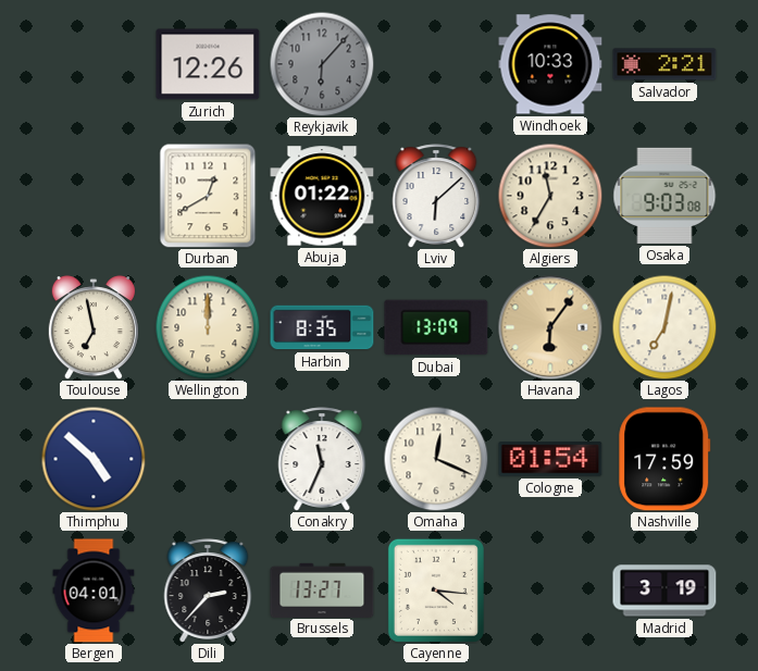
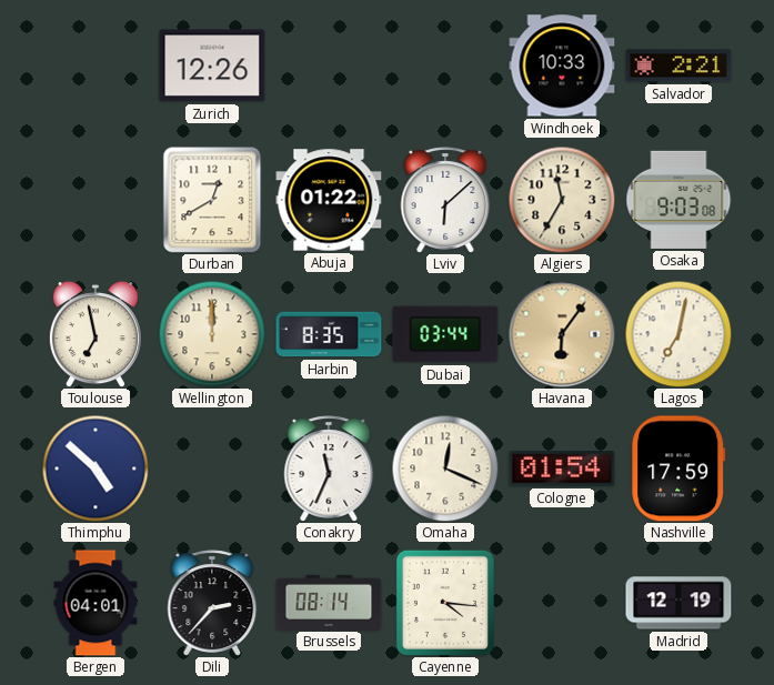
Reykjavik: 6:07 -> none (322, 64)
Dubai: 13:09 -> 03:44 (445, 334)
Brussels: 13:27 -> 08:14 (329, 602)
Madrid: 3:19 -> 12:19 (678, 603)
